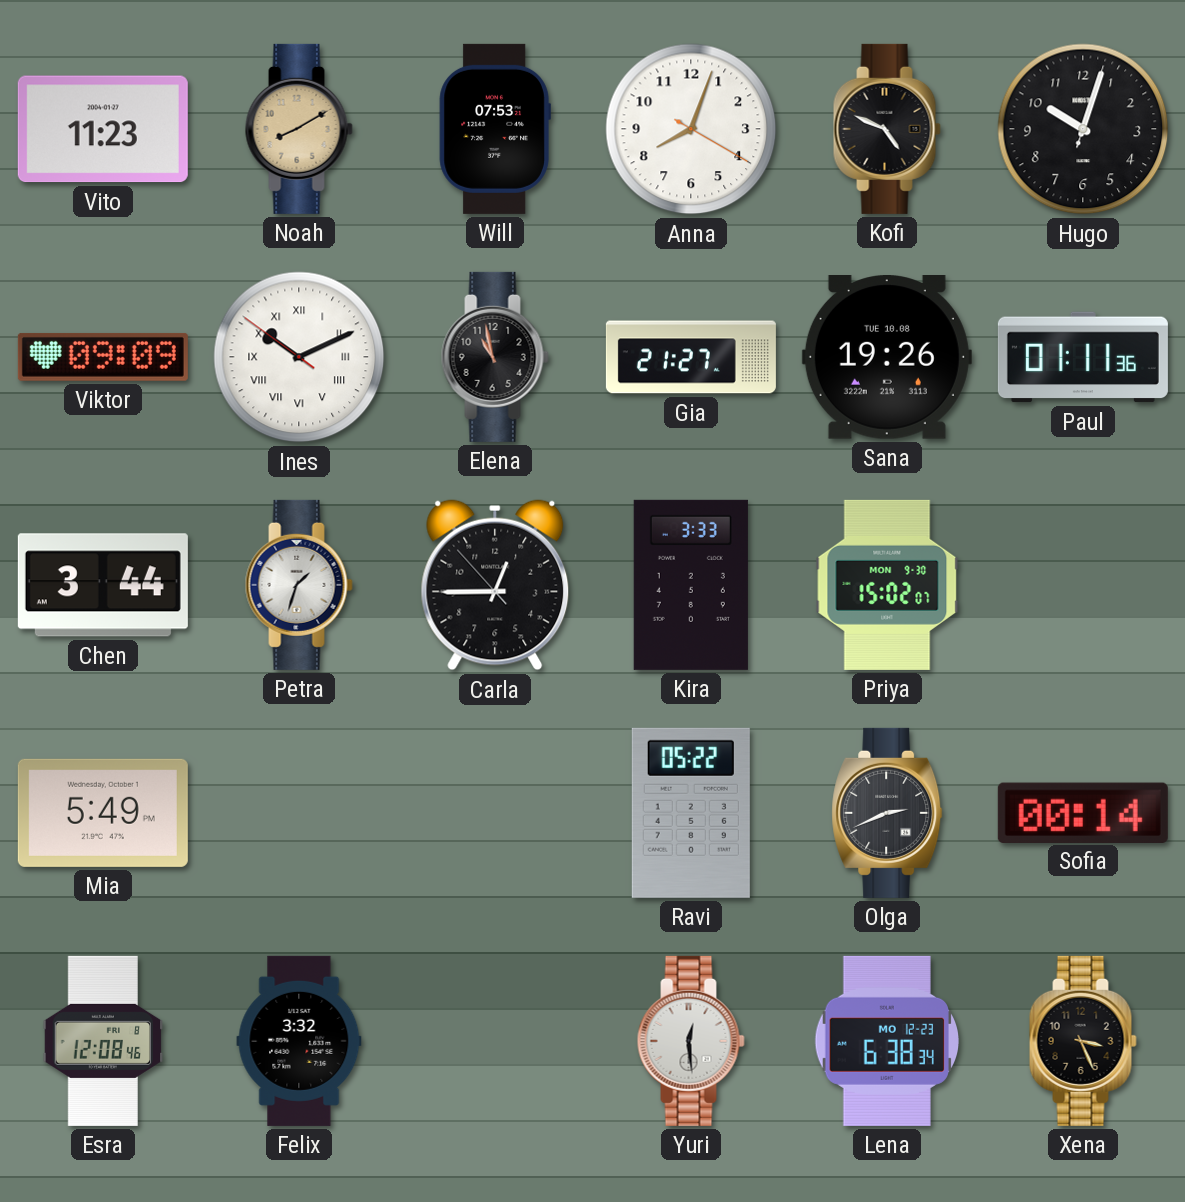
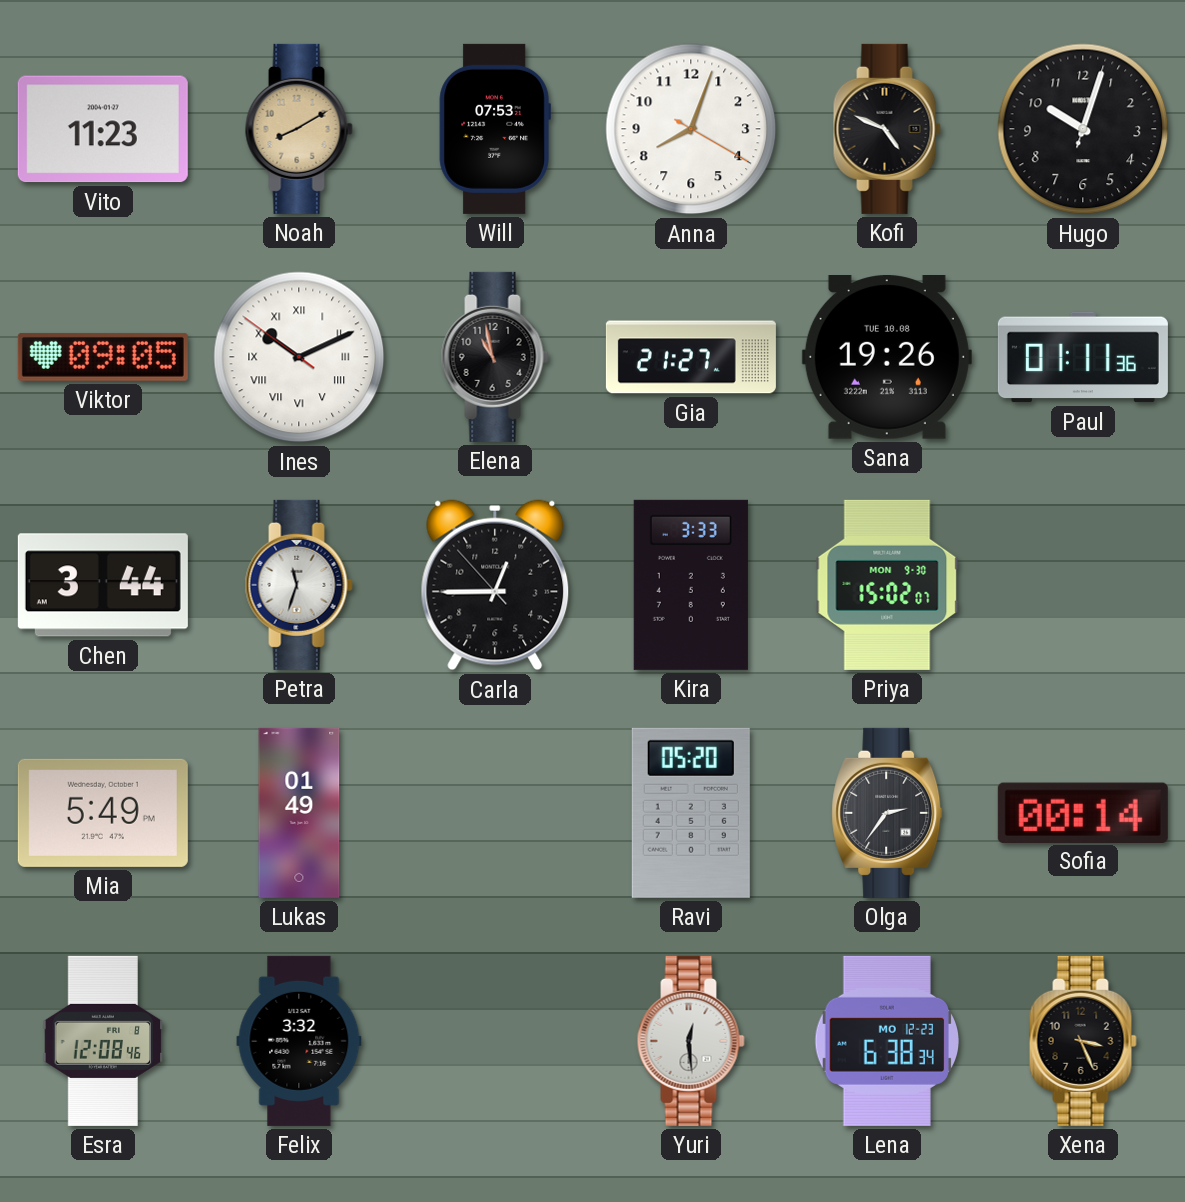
Viktor: 09:09 -> 09:05 (103, 357)
Petra: 1:33 -> 11:33 (299, 585)
Lukas: none -> 01:49 (299, 813)
Ravi: 05:22 -> 05:20 (691, 813)
Olga: 2:41 -> 2:36 (887, 813)
